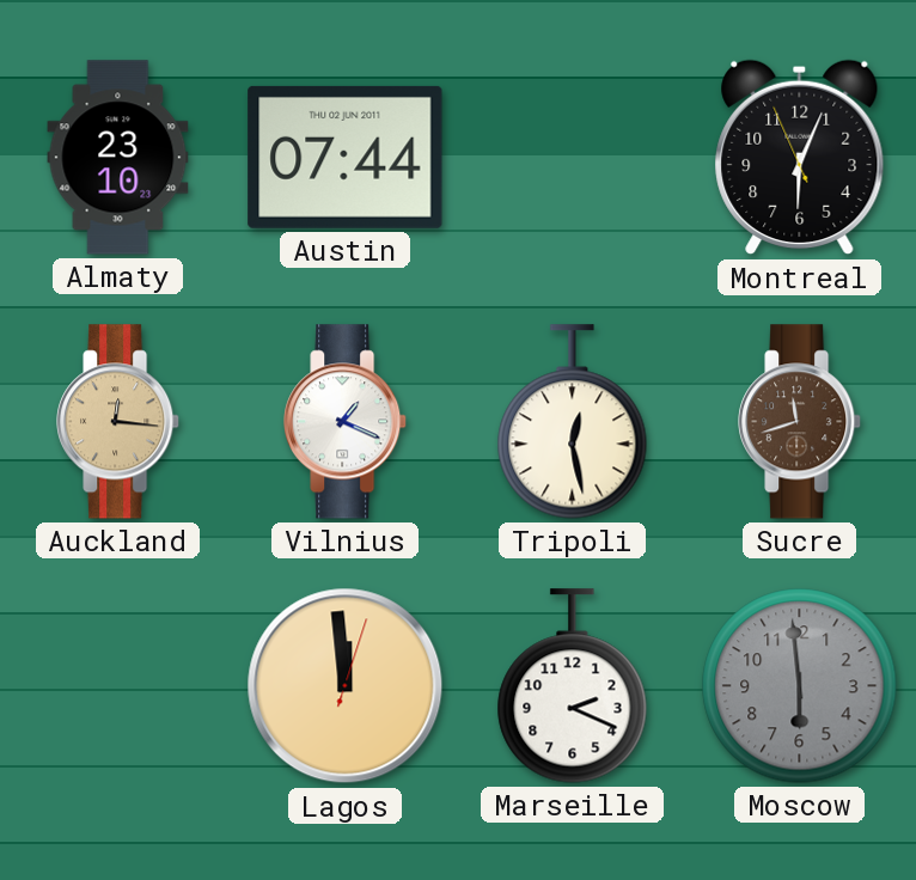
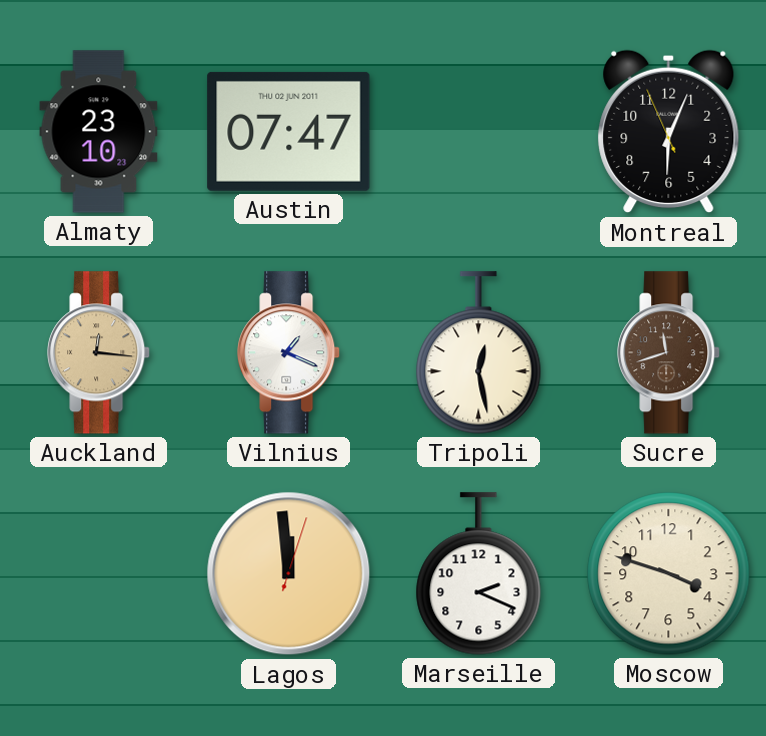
Austin: 07:44 -> 07:47 (289, 131)
Moscow: 5:59 -> 3:48 (669, 574)
Moscow dial: grey -> cream (669, 574)
